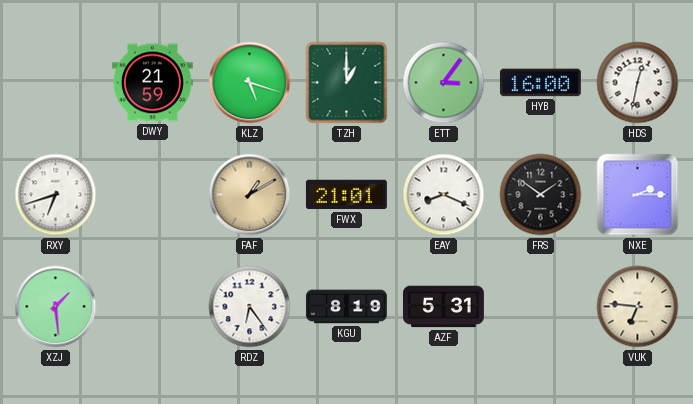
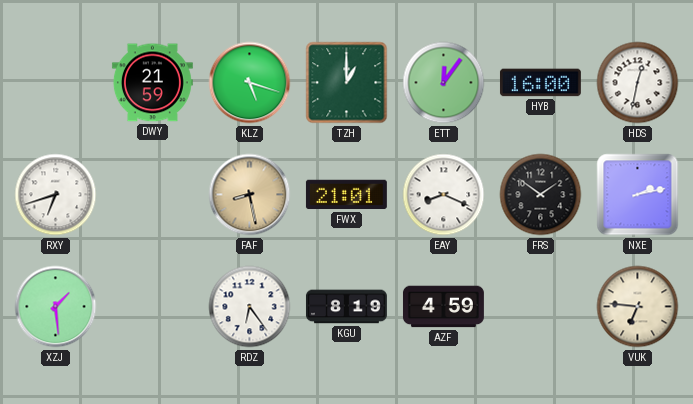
ETT: 3:06 -> 12:06 (444, 83)
FAF: 1:10 -> 8:28 (250, 195)
NXE: 2:15 -> 2:13 (638, 195)
AZF: 5:31 -> 4:59 (443, 307)
